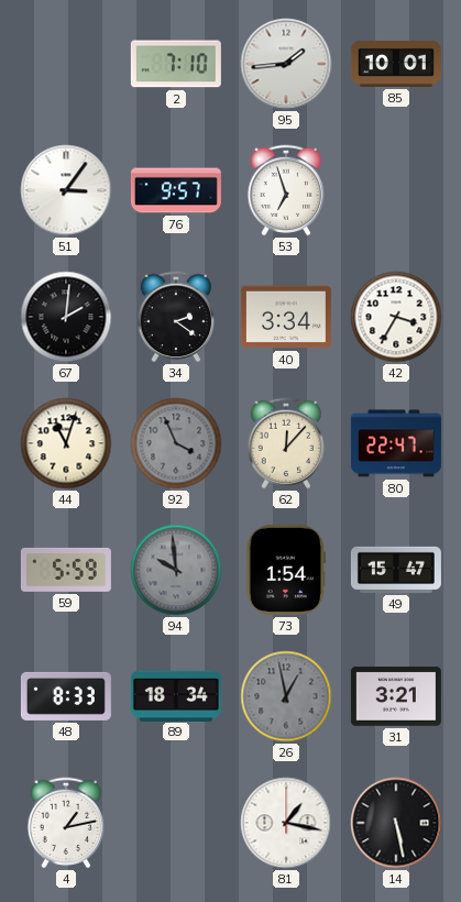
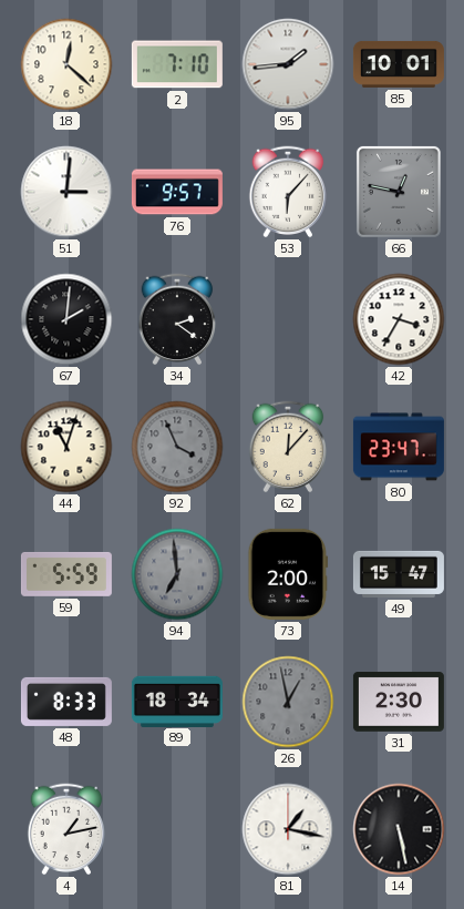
18: none -> 12:22 (66, 64)
51: 3:06 -> 3:01 (66, 192)
53: 6:57 -> 6:07 (288, 192)
66: none -> 12:47 (399, 192)
40: 3:34 -> none (286, 317)
80: 22:47 -> 23:47 (399, 447)
94: 9:59 -> 6:59 (177, 574)
73: 1:54 -> 2:00 (288, 574)
31: 3:21 -> 2:30 (399, 703)
